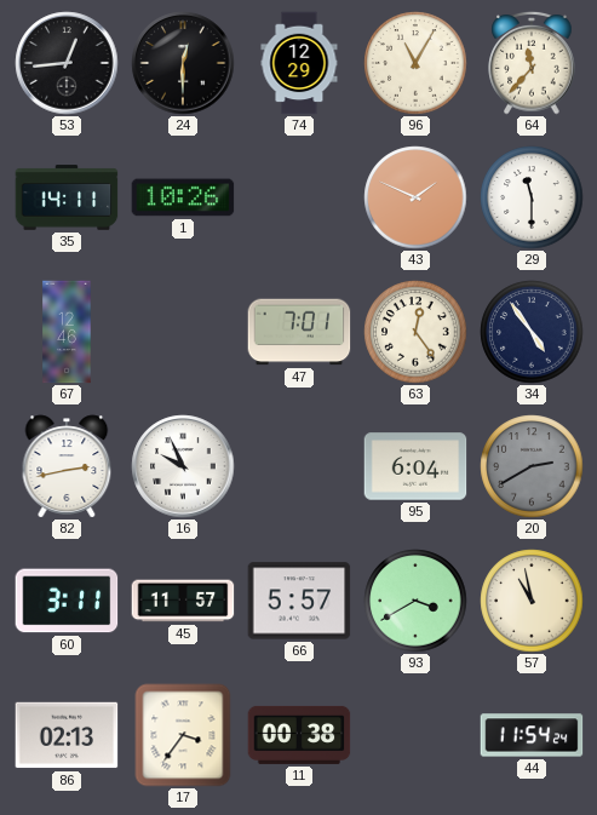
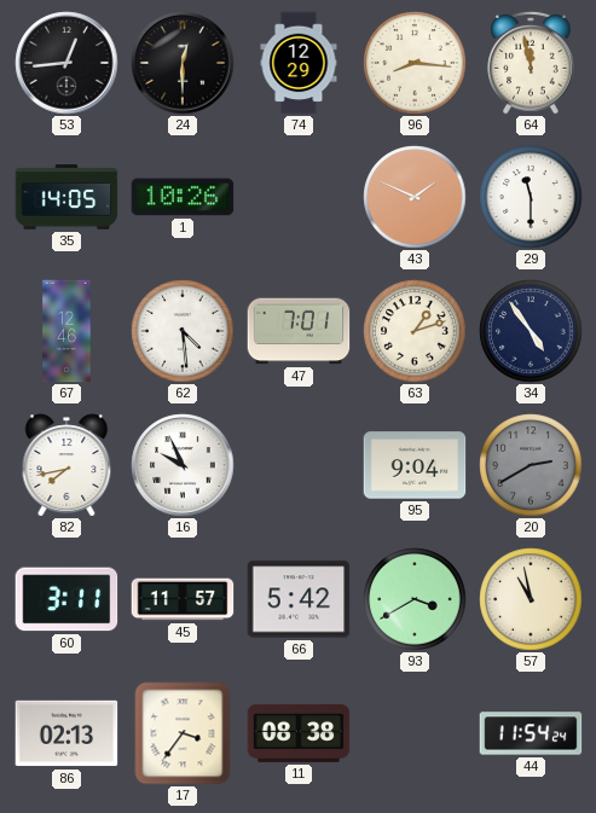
96: 11:05 -> 8:16 (415, 63)
64: 11:37 -> 11:58 (531, 64)
35: 14:11 -> 14:05 (66, 197)
62: none -> 4:29 (183, 331)
63: 12:24 -> 1:12 (415, 331)
82: 2:43 -> 7:43 (66, 465)
95: 6:04 -> 9:04 (415, 465)
66: 5:57 -> 5:42 (299, 599)
11: 00:38 -> 08:38 (299, 733)
